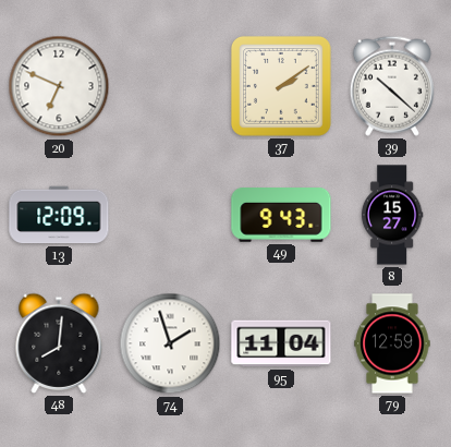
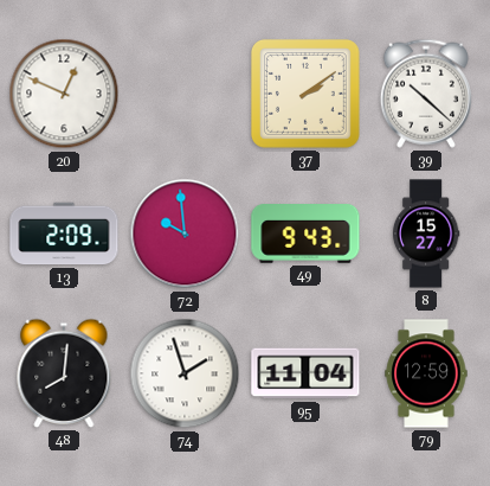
20: 6:49 -> 12:49 (64, 94)
13: 12:09 -> 2:09 (64, 234)
72: none -> 9:59 (185, 234)
